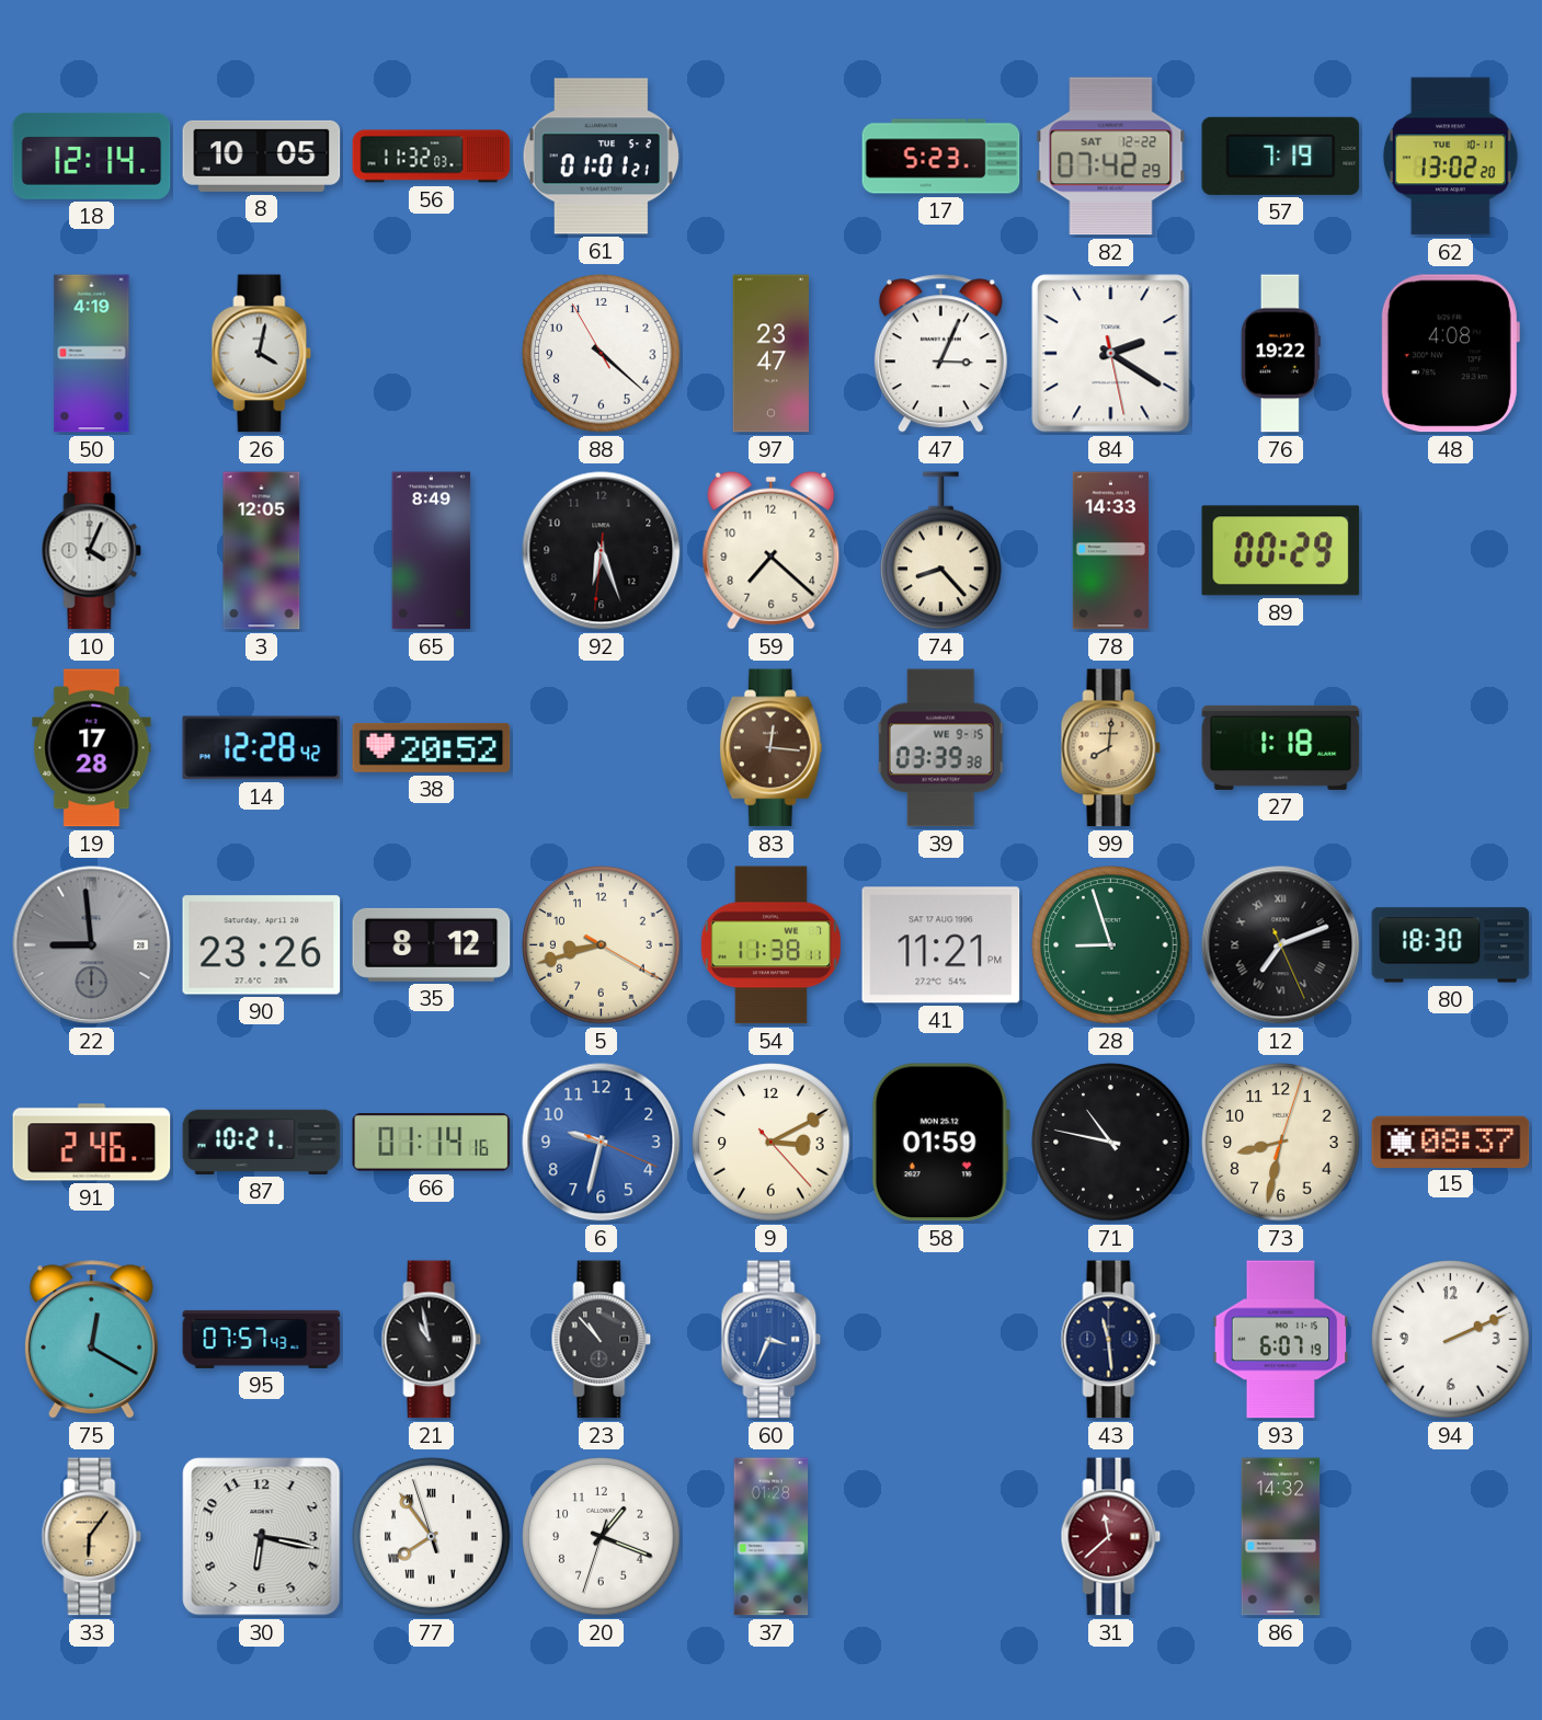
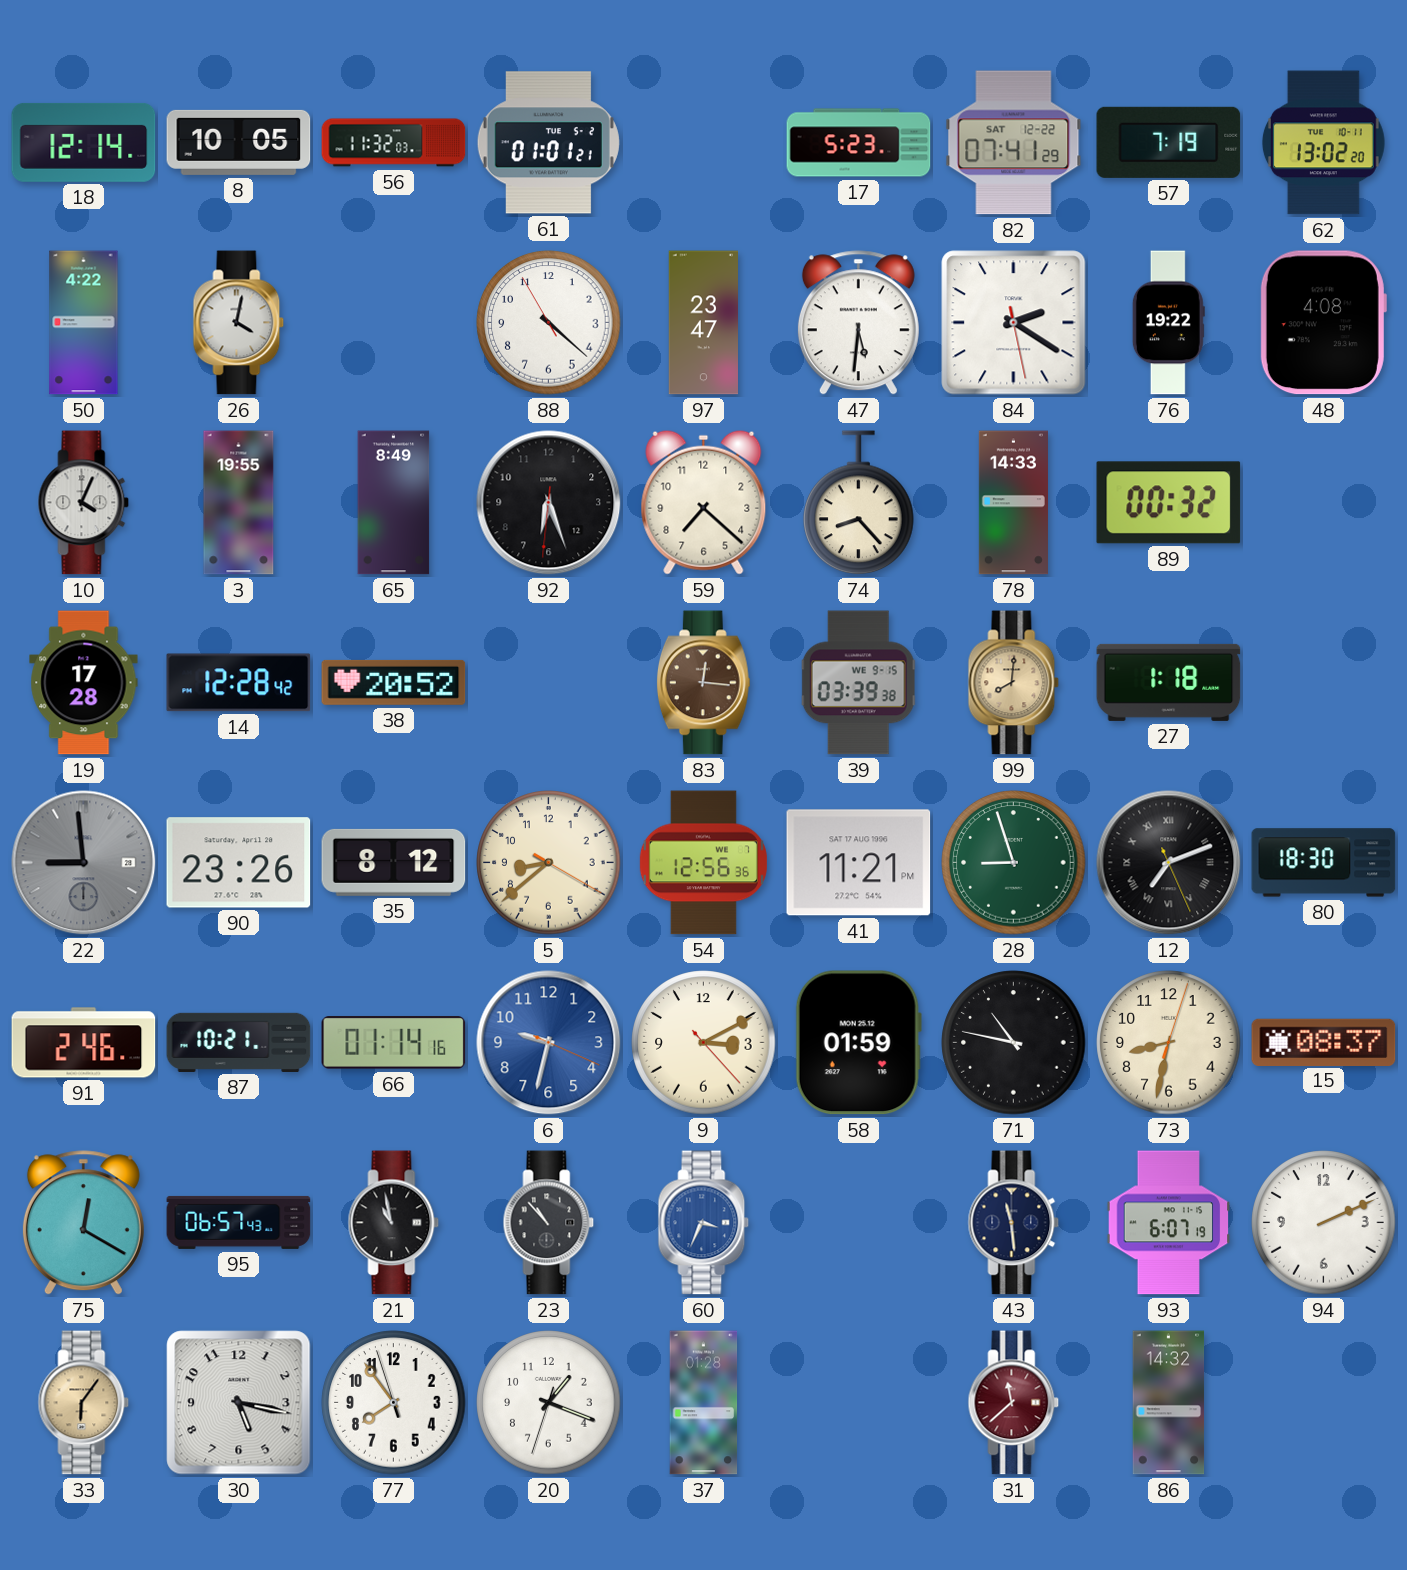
82: 07:42 -> 07:41 (1014, 143)
50: 4:19 -> 4:22 (84, 323)
47: 3:04 -> 5:31 (858, 323)
3: 12:05 -> 19:55 (239, 503)
89: 00:29 -> 00:32 (1169, 503)
5: 8:42 -> 8:38 (549, 863)
54: 11:38 -> 12:56 (703, 863)
95: 07:57 -> 06:57 (239, 1222)
30: 6:17 -> 5:17 (239, 1403)
77 numerals: Roman -> Arabic (394, 1403)
